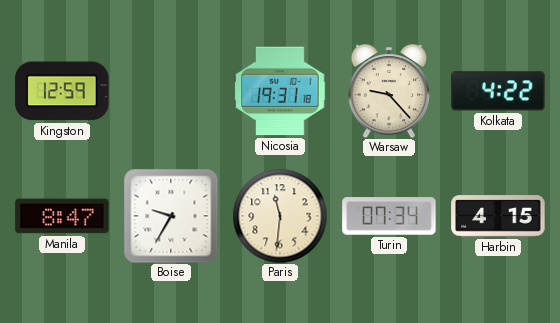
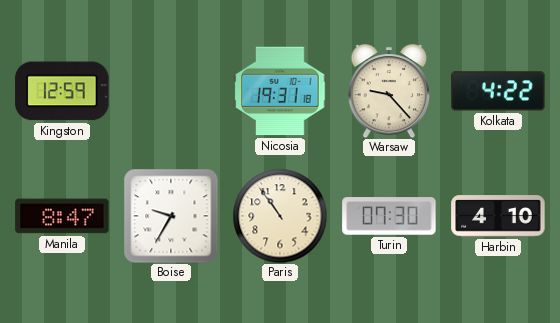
Paris: 11:31 -> 10:54 (280, 216)
Turin: 07:34 -> 07:30 (389, 216)
Harbin: 4:15 -> 4:10 (498, 216)
